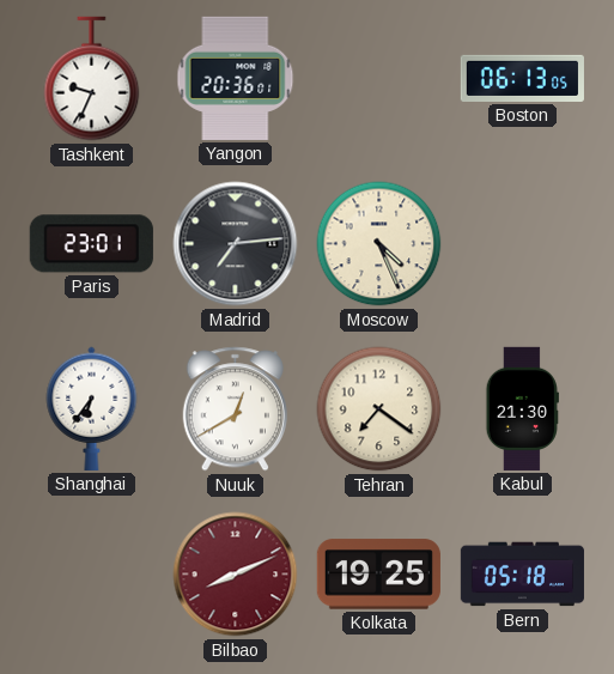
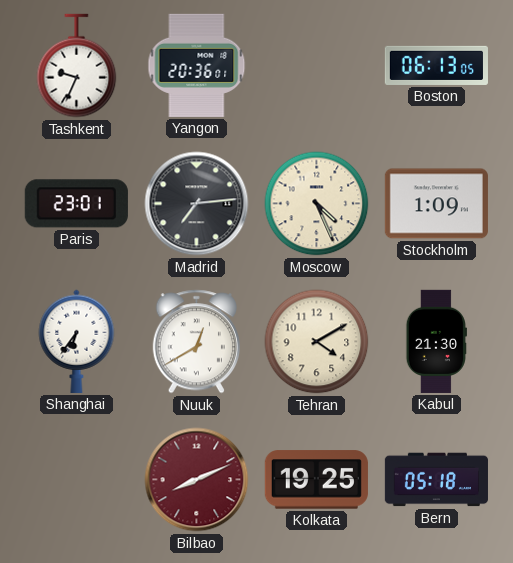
Stockholm: none -> 1:09 (436, 204)
Tehran: 7:21 -> 4:10 (317, 342)
